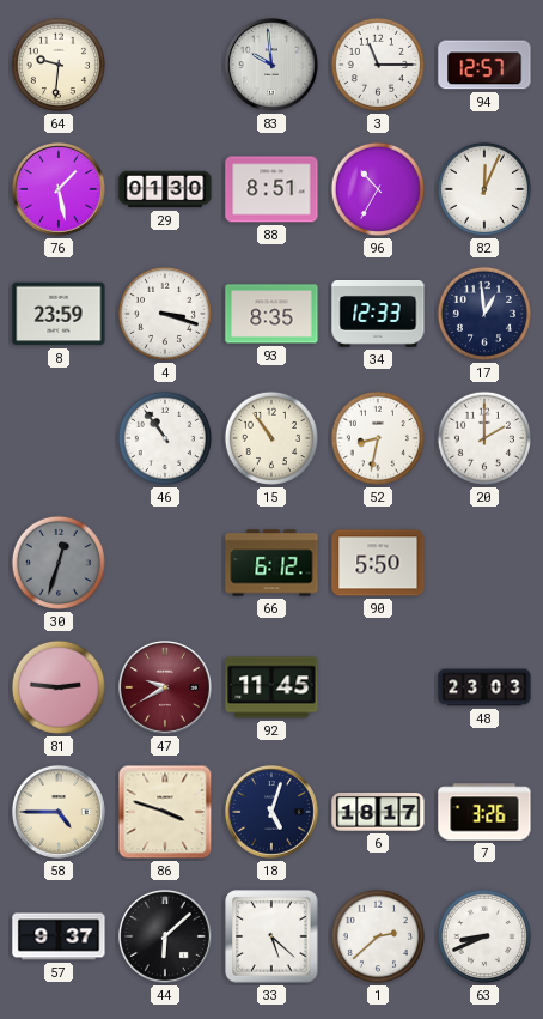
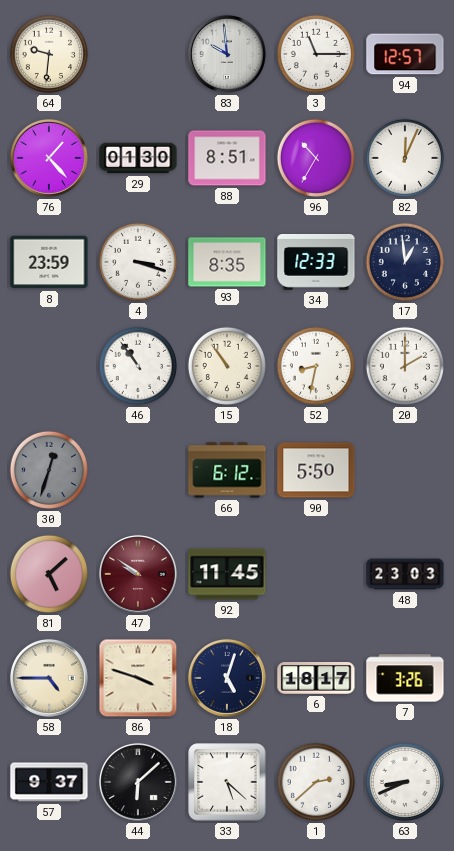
76: 1:28 -> 1:23 (49, 158)
81: 2:46 -> 5:08 (49, 574)
47: 9:40 -> 9:51 (138, 574)
